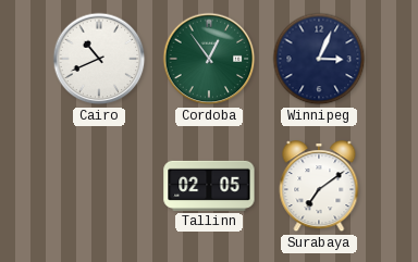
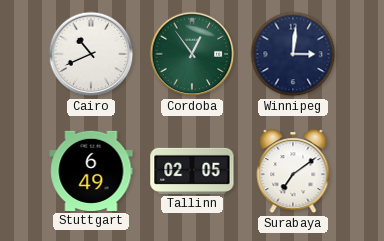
Winnipeg: 3:04 -> 3:01 (293, 54)
Stuttgart: none -> 6:49 (91, 171)
